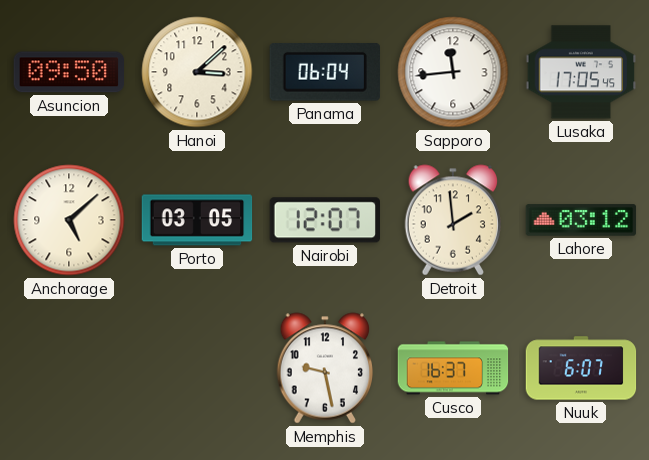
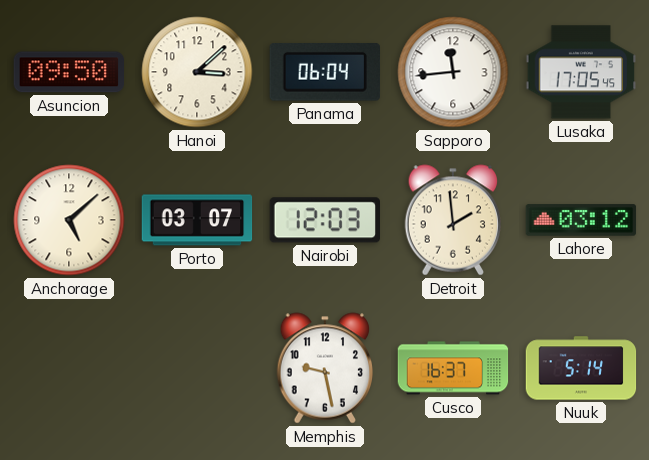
Porto: 03:05 -> 03:07 (197, 220)
Nairobi: 12:07 -> 12:03 (324, 220)
Nuuk: 6:07 -> 5:14 (581, 368)
